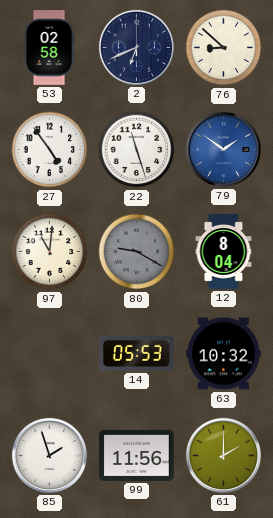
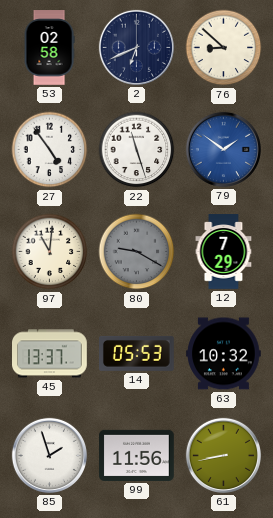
12: 8:04 -> 7:29 (224, 252)
45: none -> 13:37 (50, 354)
61: 2:00 -> 8:43 (223, 455)
